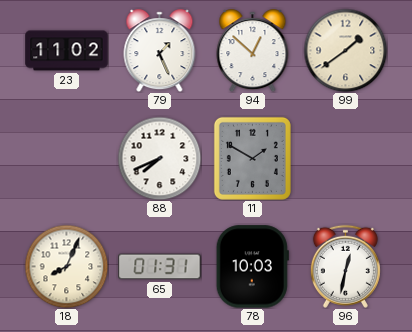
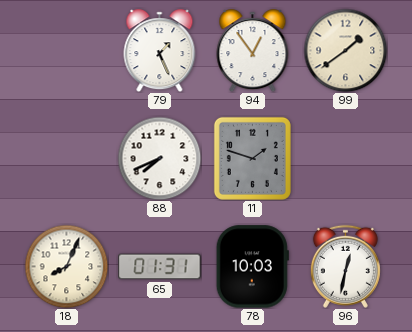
23: 11:02 -> none (67, 51)
94: 12:52 -> 12:54 (253, 51)
11: 1:50 -> 1:48 (252, 158)
